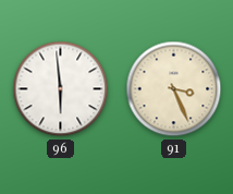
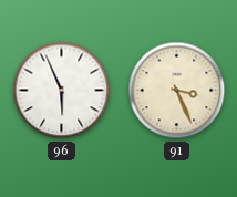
96: 5:59 -> 5:56 (62, 91)
